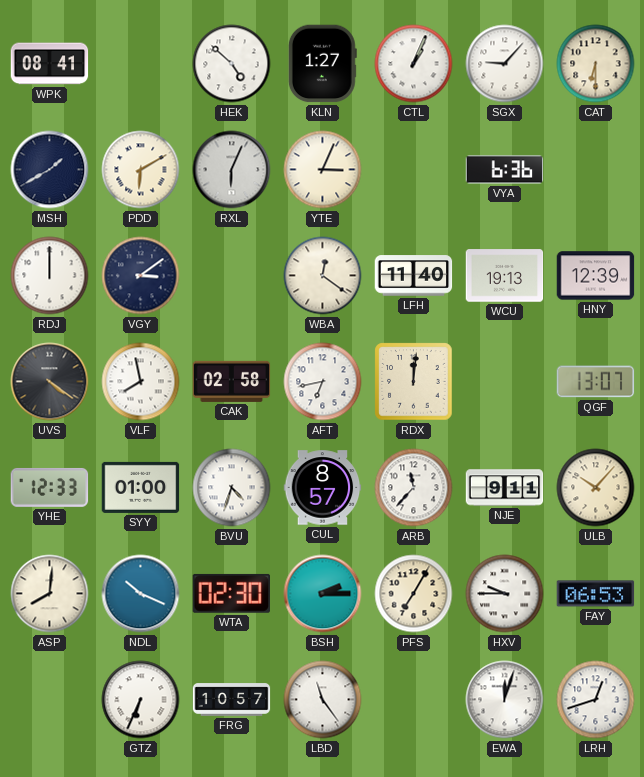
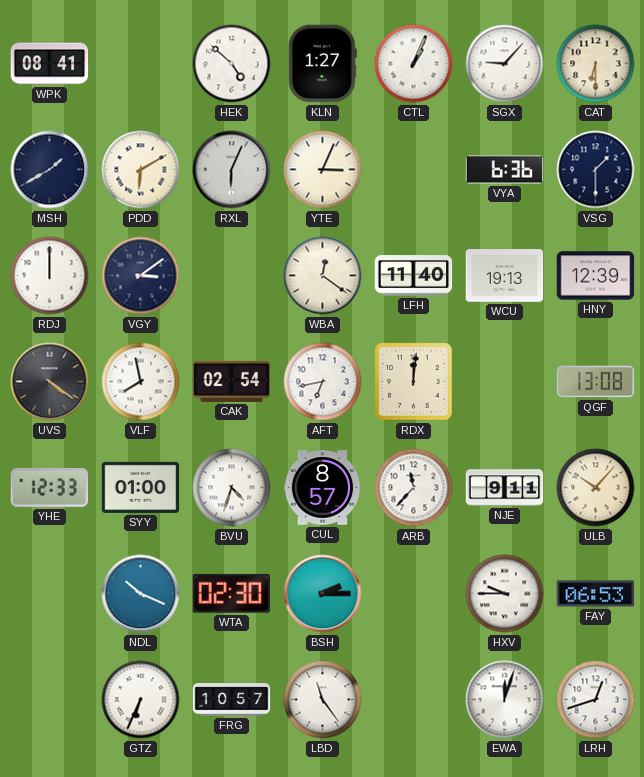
VSG: none -> 1:30 (596, 170)
CAK: 02:58 -> 02:54 (232, 381)
QGF: 13:07 -> 13:08 (596, 382)
ASP: 8:01 -> none (50, 594)
PFS: 7:05 -> none (414, 594)
